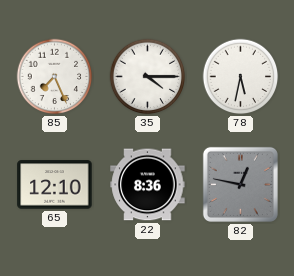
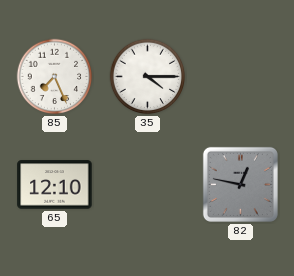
78: 5:32 -> none (241, 77)
22: 8:36 -> none (148, 185)
